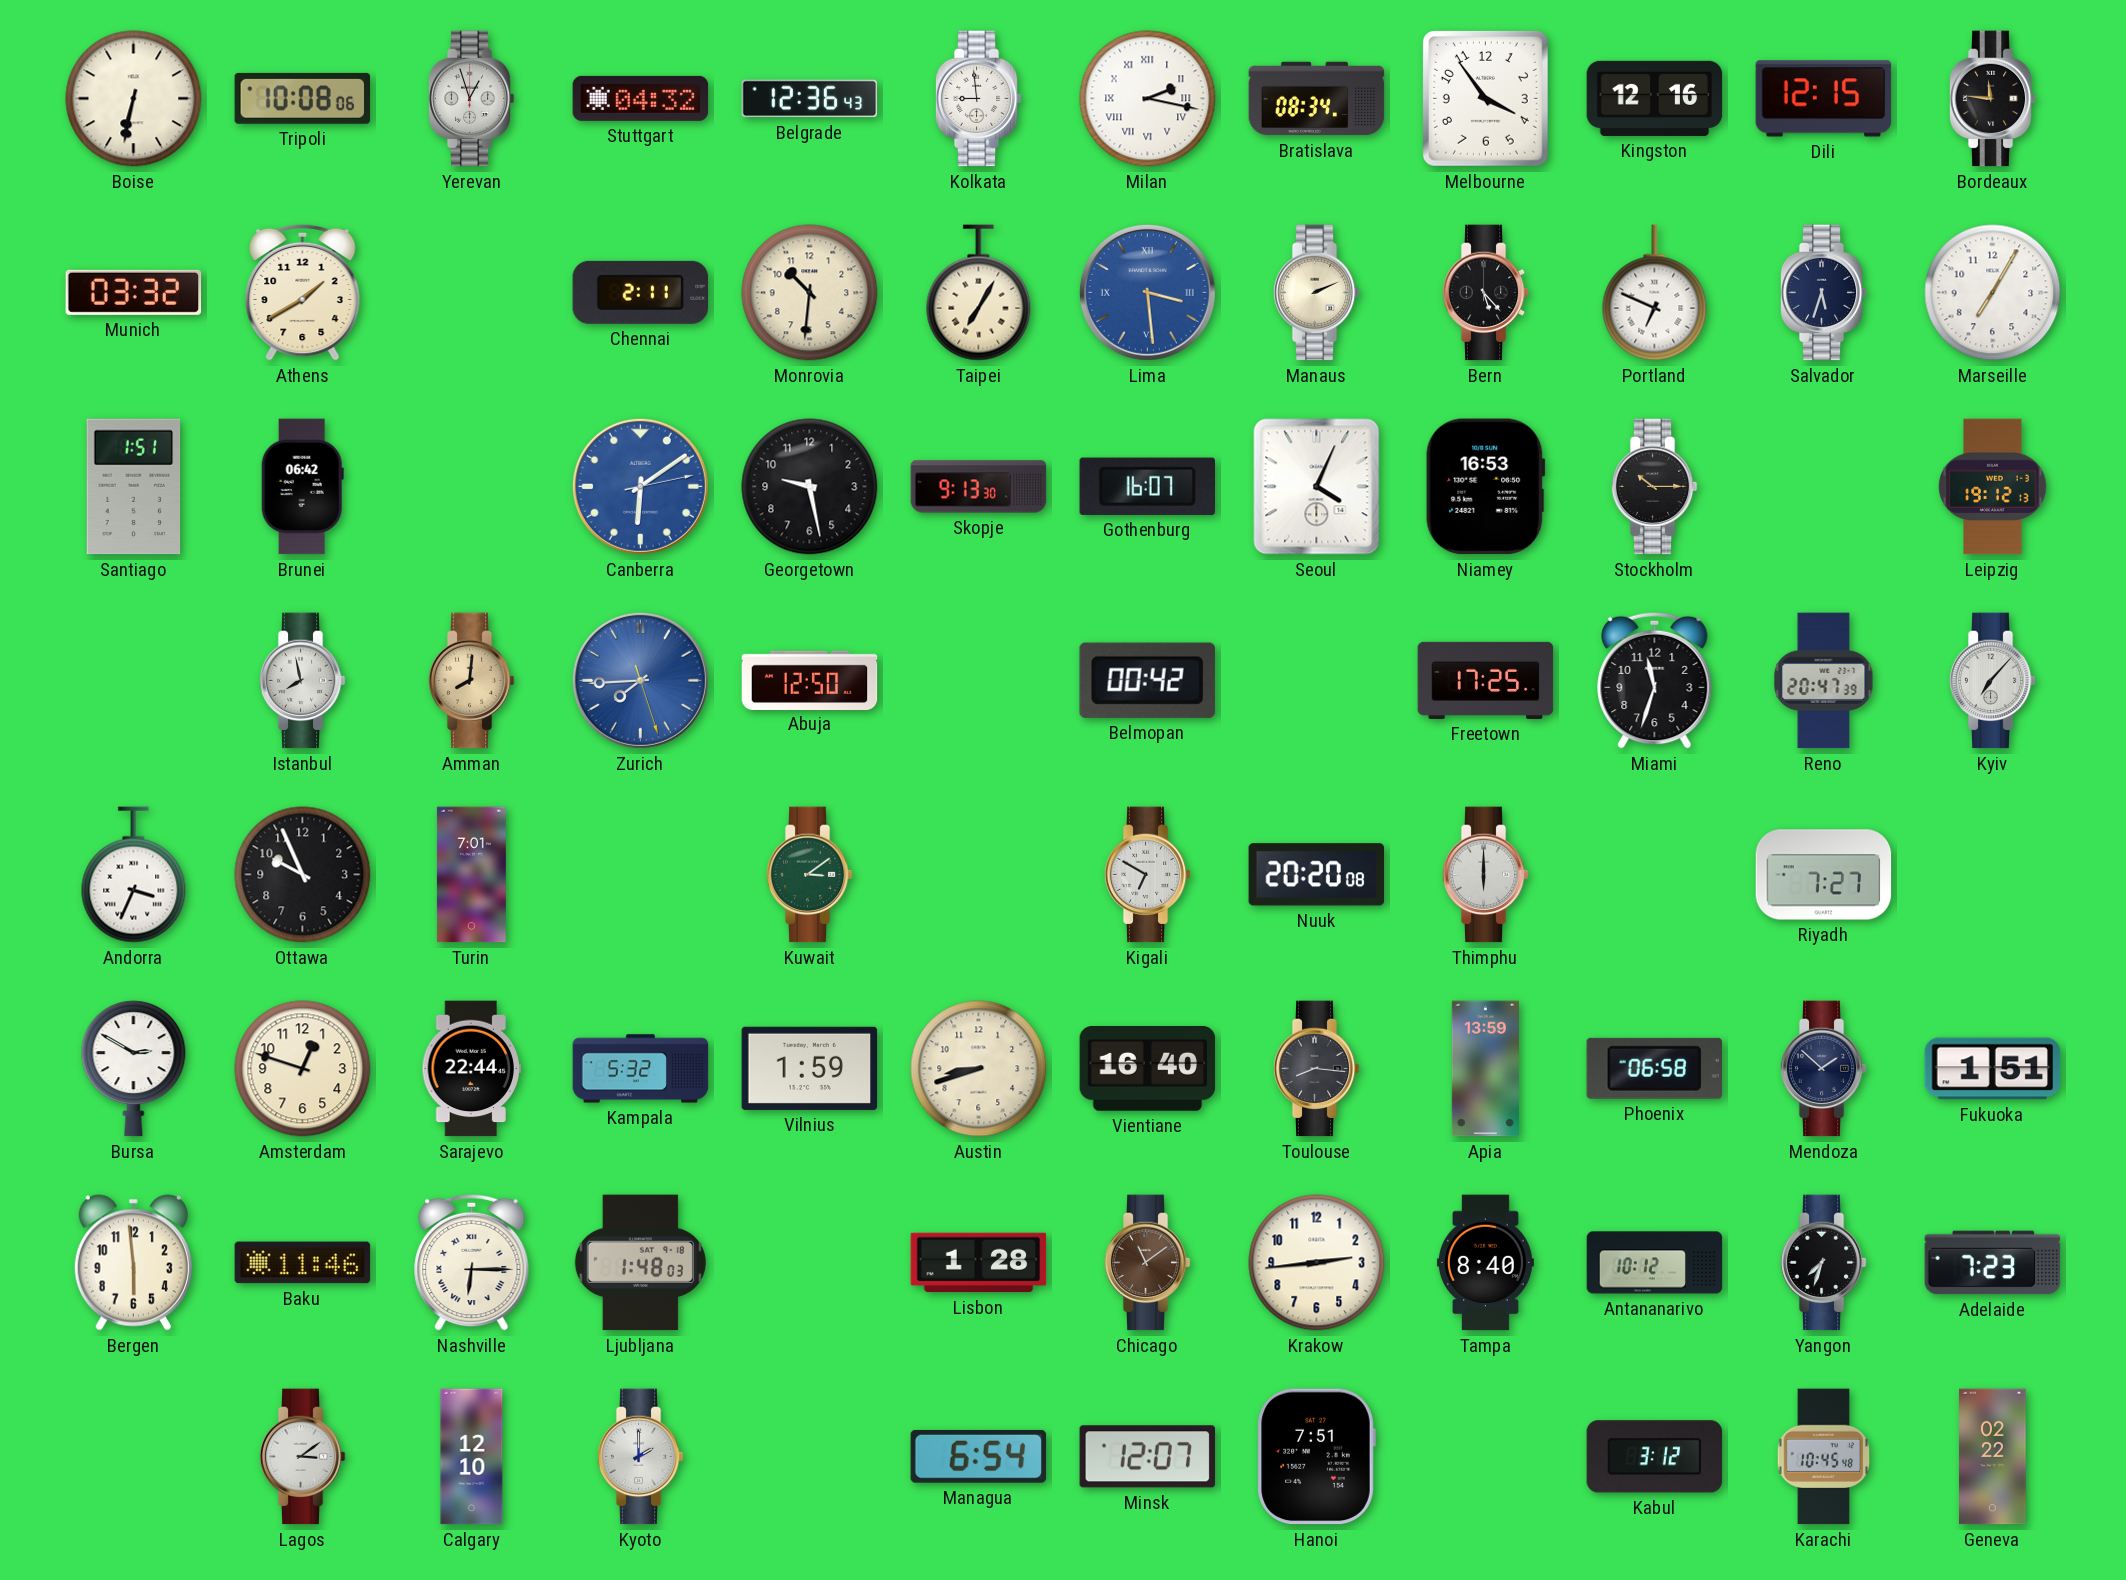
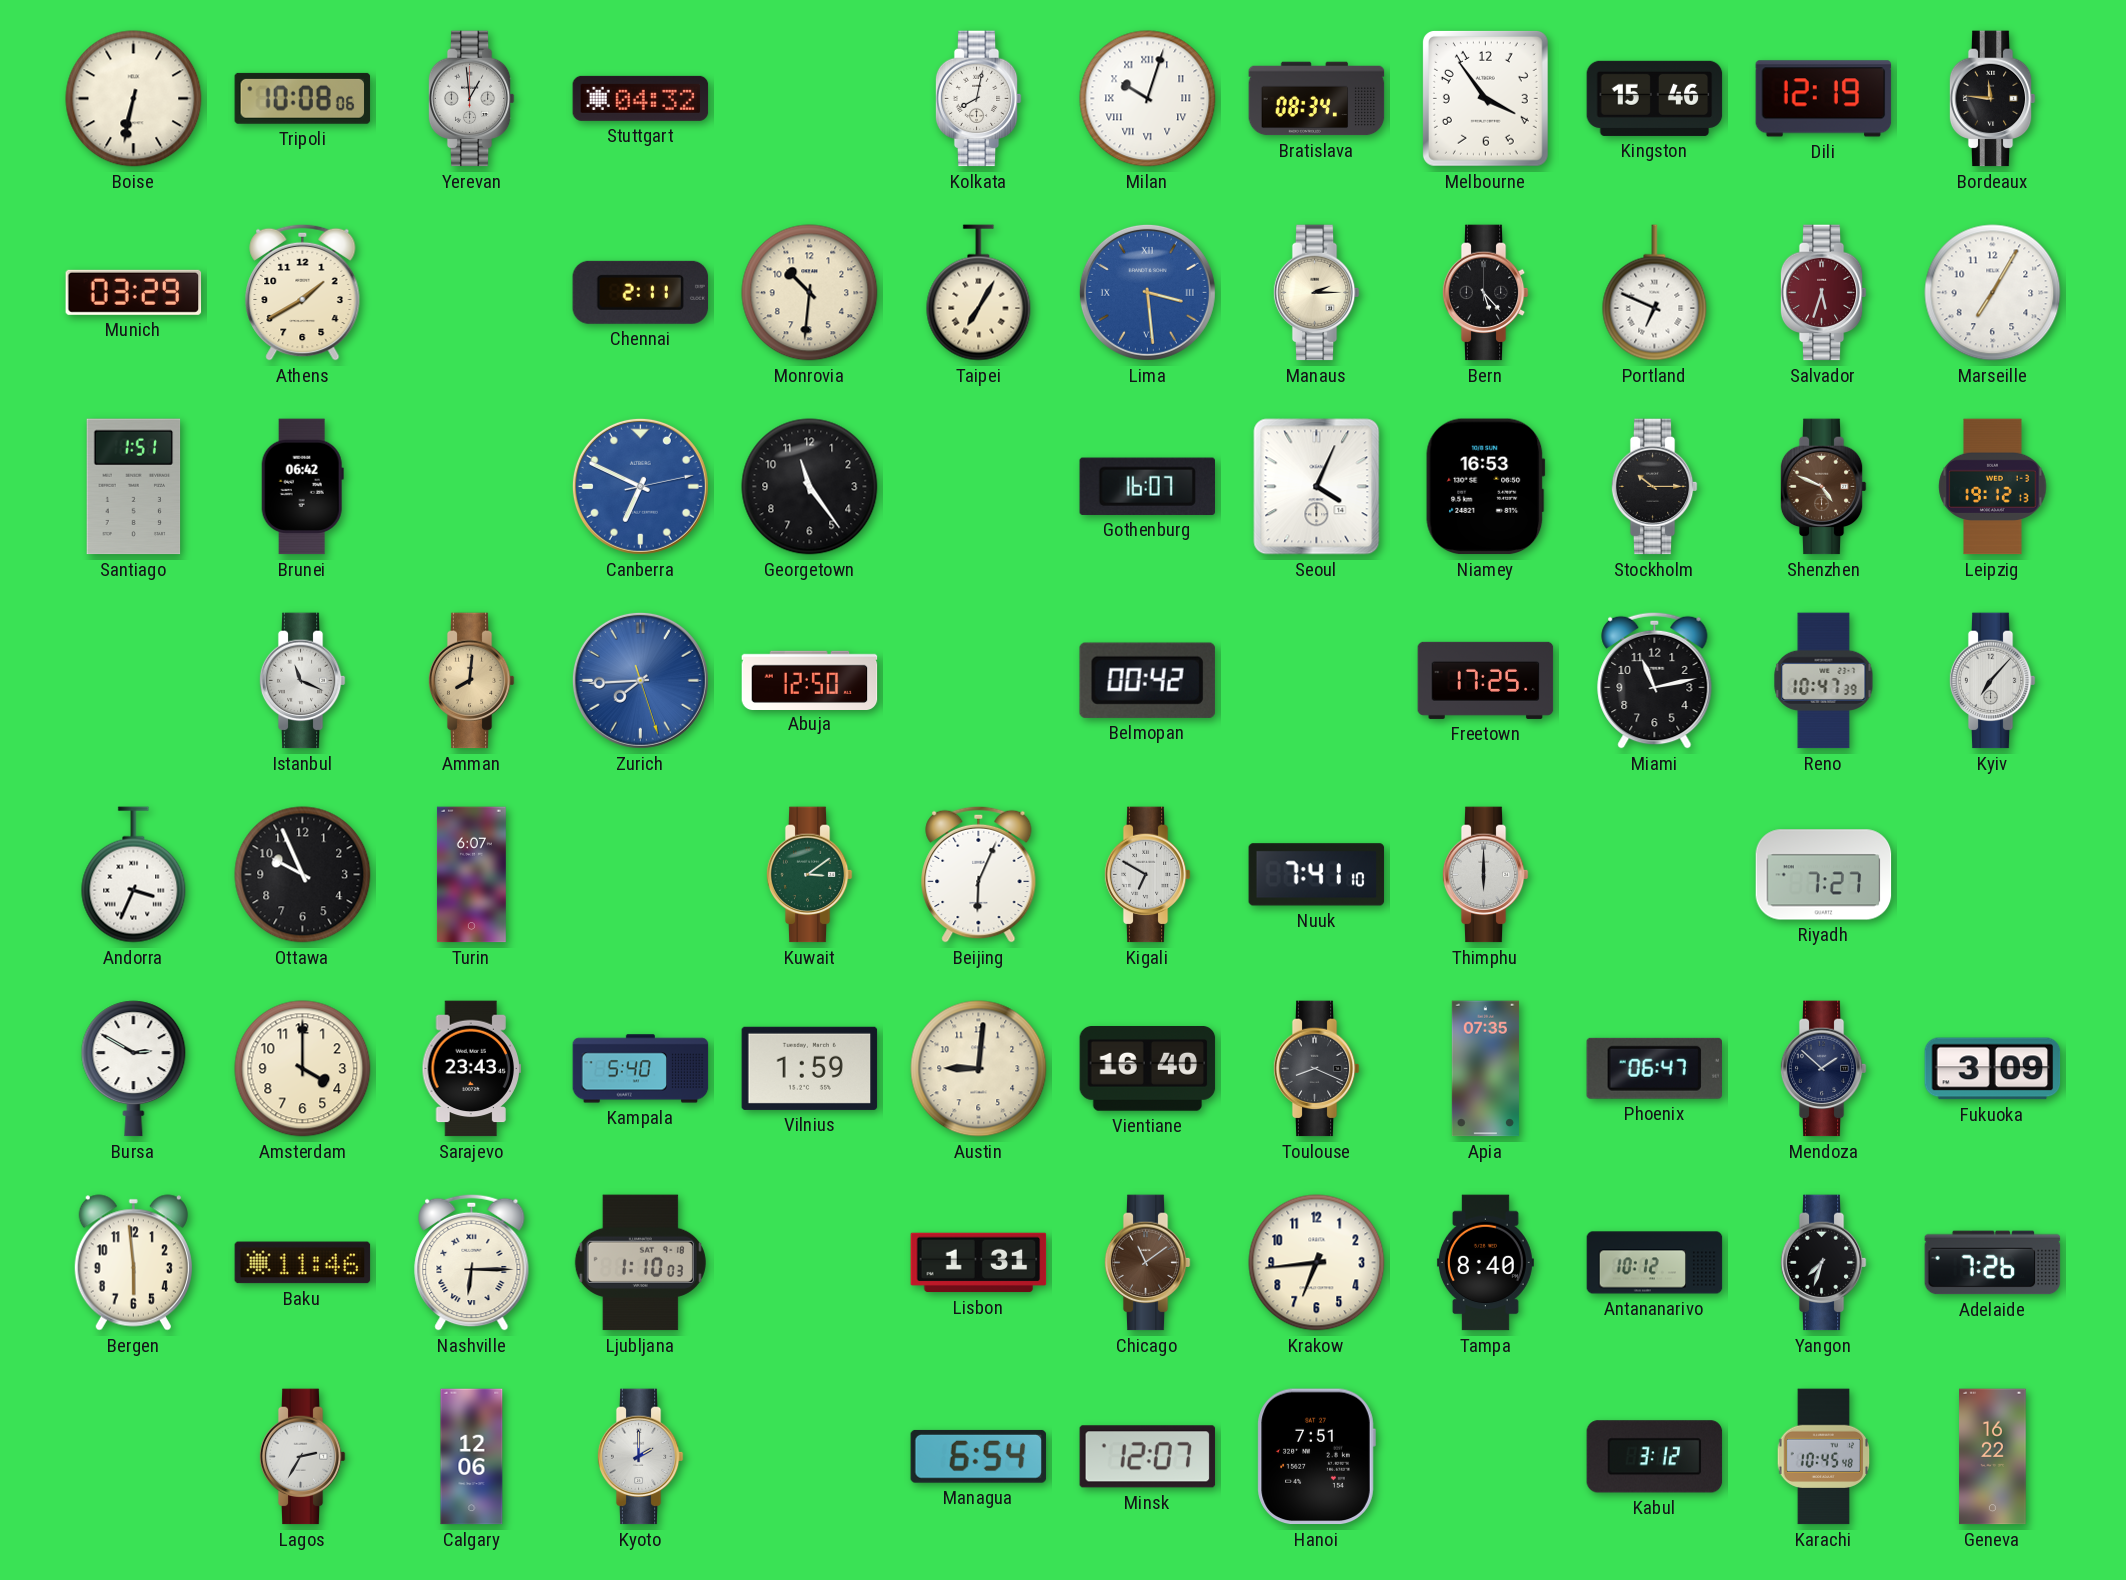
Yerevan: 12:57 -> 12:59 (471, 99)
Belgrade: 12:36 -> none (810, 99)
Kolkata: 8:59 -> 8:02 (978, 99)
Milan: 2:17 -> 10:03 (1148, 99)
Kingston: 12:16 -> 15:46 (1655, 98)
Dili: 12:15 -> 12:19 (1824, 99)
Munich: 03:32 -> 03:29 (134, 292)
Manaus: 2:11 -> 2:15 (1316, 293)
Salvador dial: navy -> burgundy (1823, 293)
Canberra: 6:09 -> 6:49 (640, 486)
Georgetown: 9:28 -> 11:24 (810, 487)
Skopje: 9:13 -> none (979, 487)
Shenzhen: none -> 4:49 (1823, 487)
Istanbul: 7:58 -> 11:19 (302, 681)
Miami: 11:33 -> 11:13 (1655, 680)
Reno: 20:47 -> 10:47 (1824, 681)
Turin: 7:01 -> 6:07 (471, 875)
Beijing: none -> 6:04 (979, 874)
Nuuk: 20:20 -> 7:41 (1317, 875)
Amsterdam: 12:48 -> 4:00 (303, 1069)
Sarajevo: 22:44 -> 23:43 (472, 1069)
Kampala: 5:32 -> 5:40 (641, 1069)
Austin: 8:42 -> 9:01 (979, 1069)
Toulouse: 8:16 -> 8:19 (1316, 1069)
Apia: 13:59 -> 07:35 (1485, 1069)
Phoenix: 06:58 -> 06:47 (1654, 1068)
Fukuoka: 1:51 -> 3:09 (1993, 1069)
Ljubljana: 1:48 -> 1:10 (640, 1263)
Lisbon: 1:28 -> 1:31 (979, 1263)
Krakow: 2:44 -> 6:44 (1317, 1263)
Adelaide: 7:23 -> 7:26 (1993, 1263)
Lagos: 3:09 -> 2:35 (302, 1457)
Calgary: 12:10 -> 12:06 (472, 1457)
Geneva: 02:22 -> 16:22 (1993, 1457)
